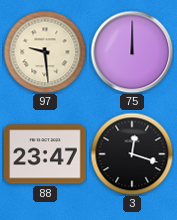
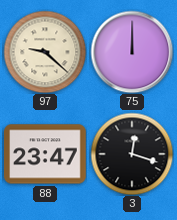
97: 9:29 -> 9:22 (45, 52)
